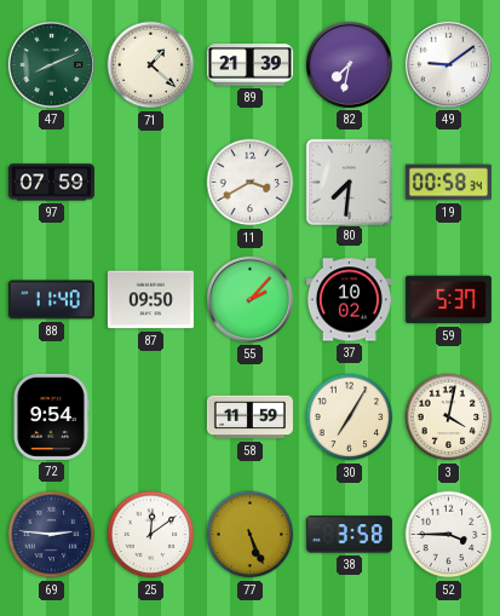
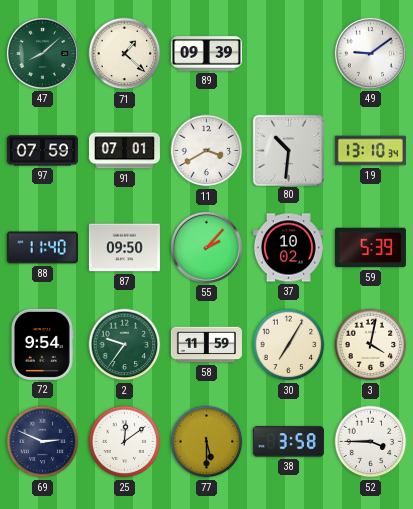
47: 8:11 -> 8:08 (42, 53)
89: 21:39 -> 09:39 (206, 54)
82: 7:32 -> none (349, 64)
91: none -> 07:01 (124, 151)
80: 7:31 -> 10:31 (288, 150)
19: 00:58 -> 13:10 (370, 151)
59: 5:37 -> 5:39 (370, 248)
2: none -> 9:36 (125, 345)
69: 2:46 -> 2:49 (43, 442)
77: 5:26 -> 5:30 (207, 442)
